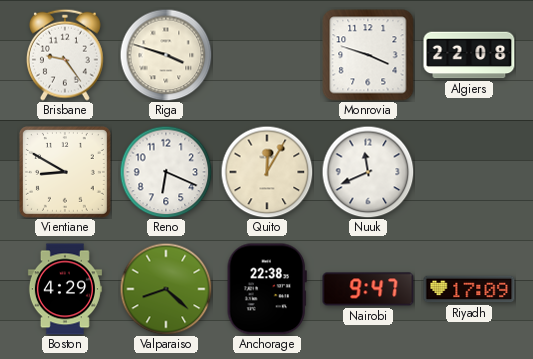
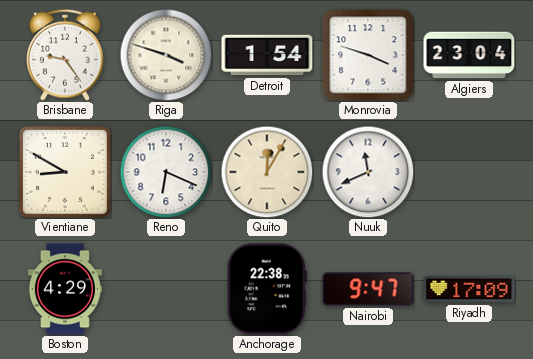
Detroit: none -> 1:54 (267, 55)
Algiers: 22:08 -> 23:04 (469, 55)
Valparaiso: 8:22 -> none (166, 289)
